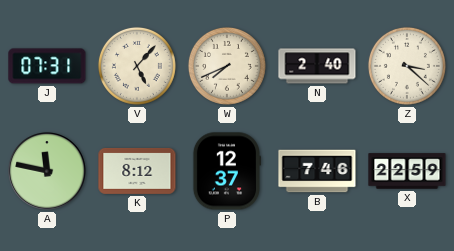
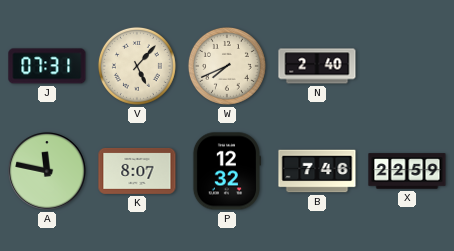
Z: 3:22 -> none (407, 66)
K: 8:12 -> 8:07 (137, 171)
P: 12:37 -> 12:32 (226, 171)
